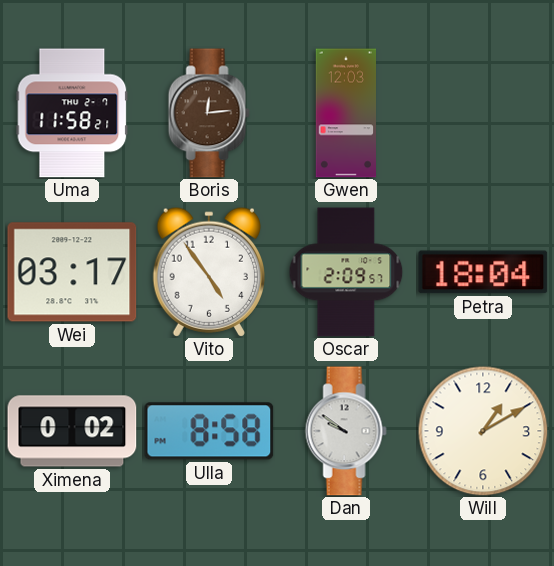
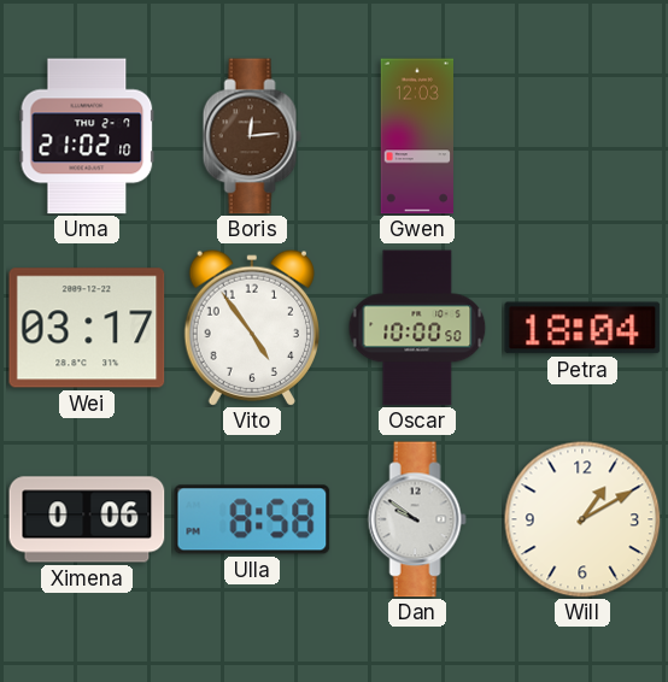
Uma: 11:58 -> 21:02 (87, 136)
Oscar: 2:09 -> 10:00 (417, 328)
Ximena: 0:02 -> 0:06 (87, 519)
